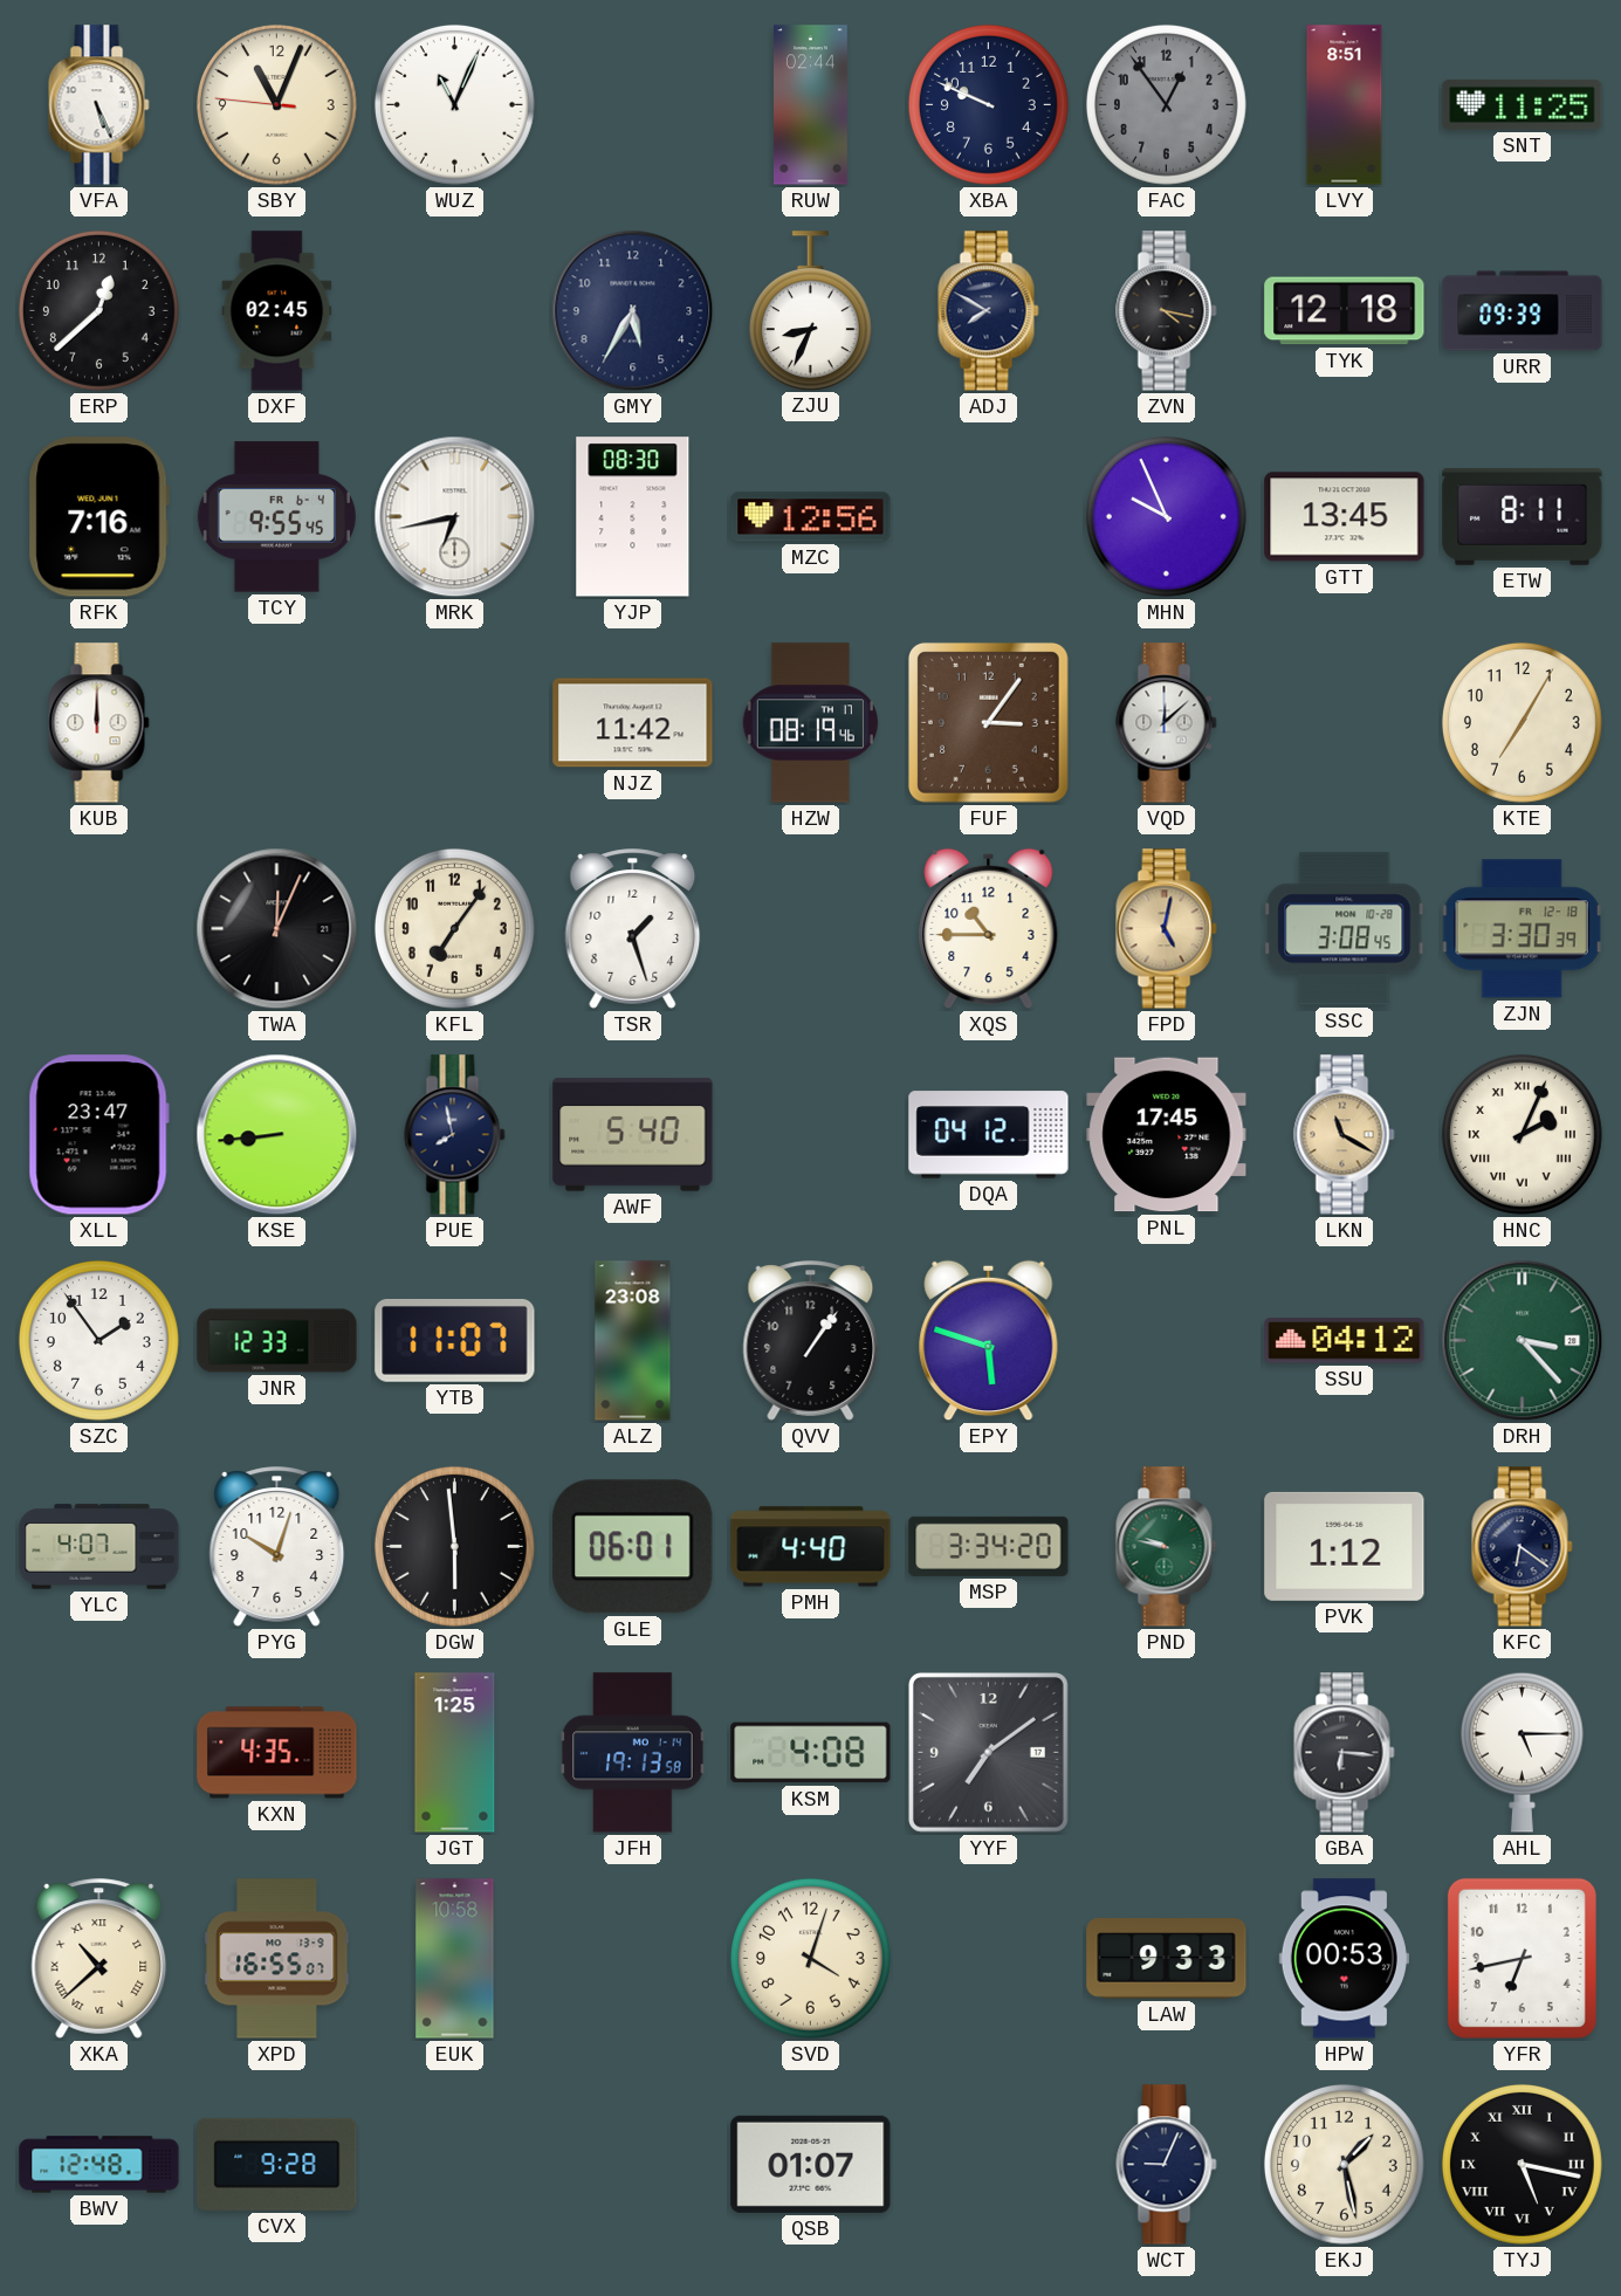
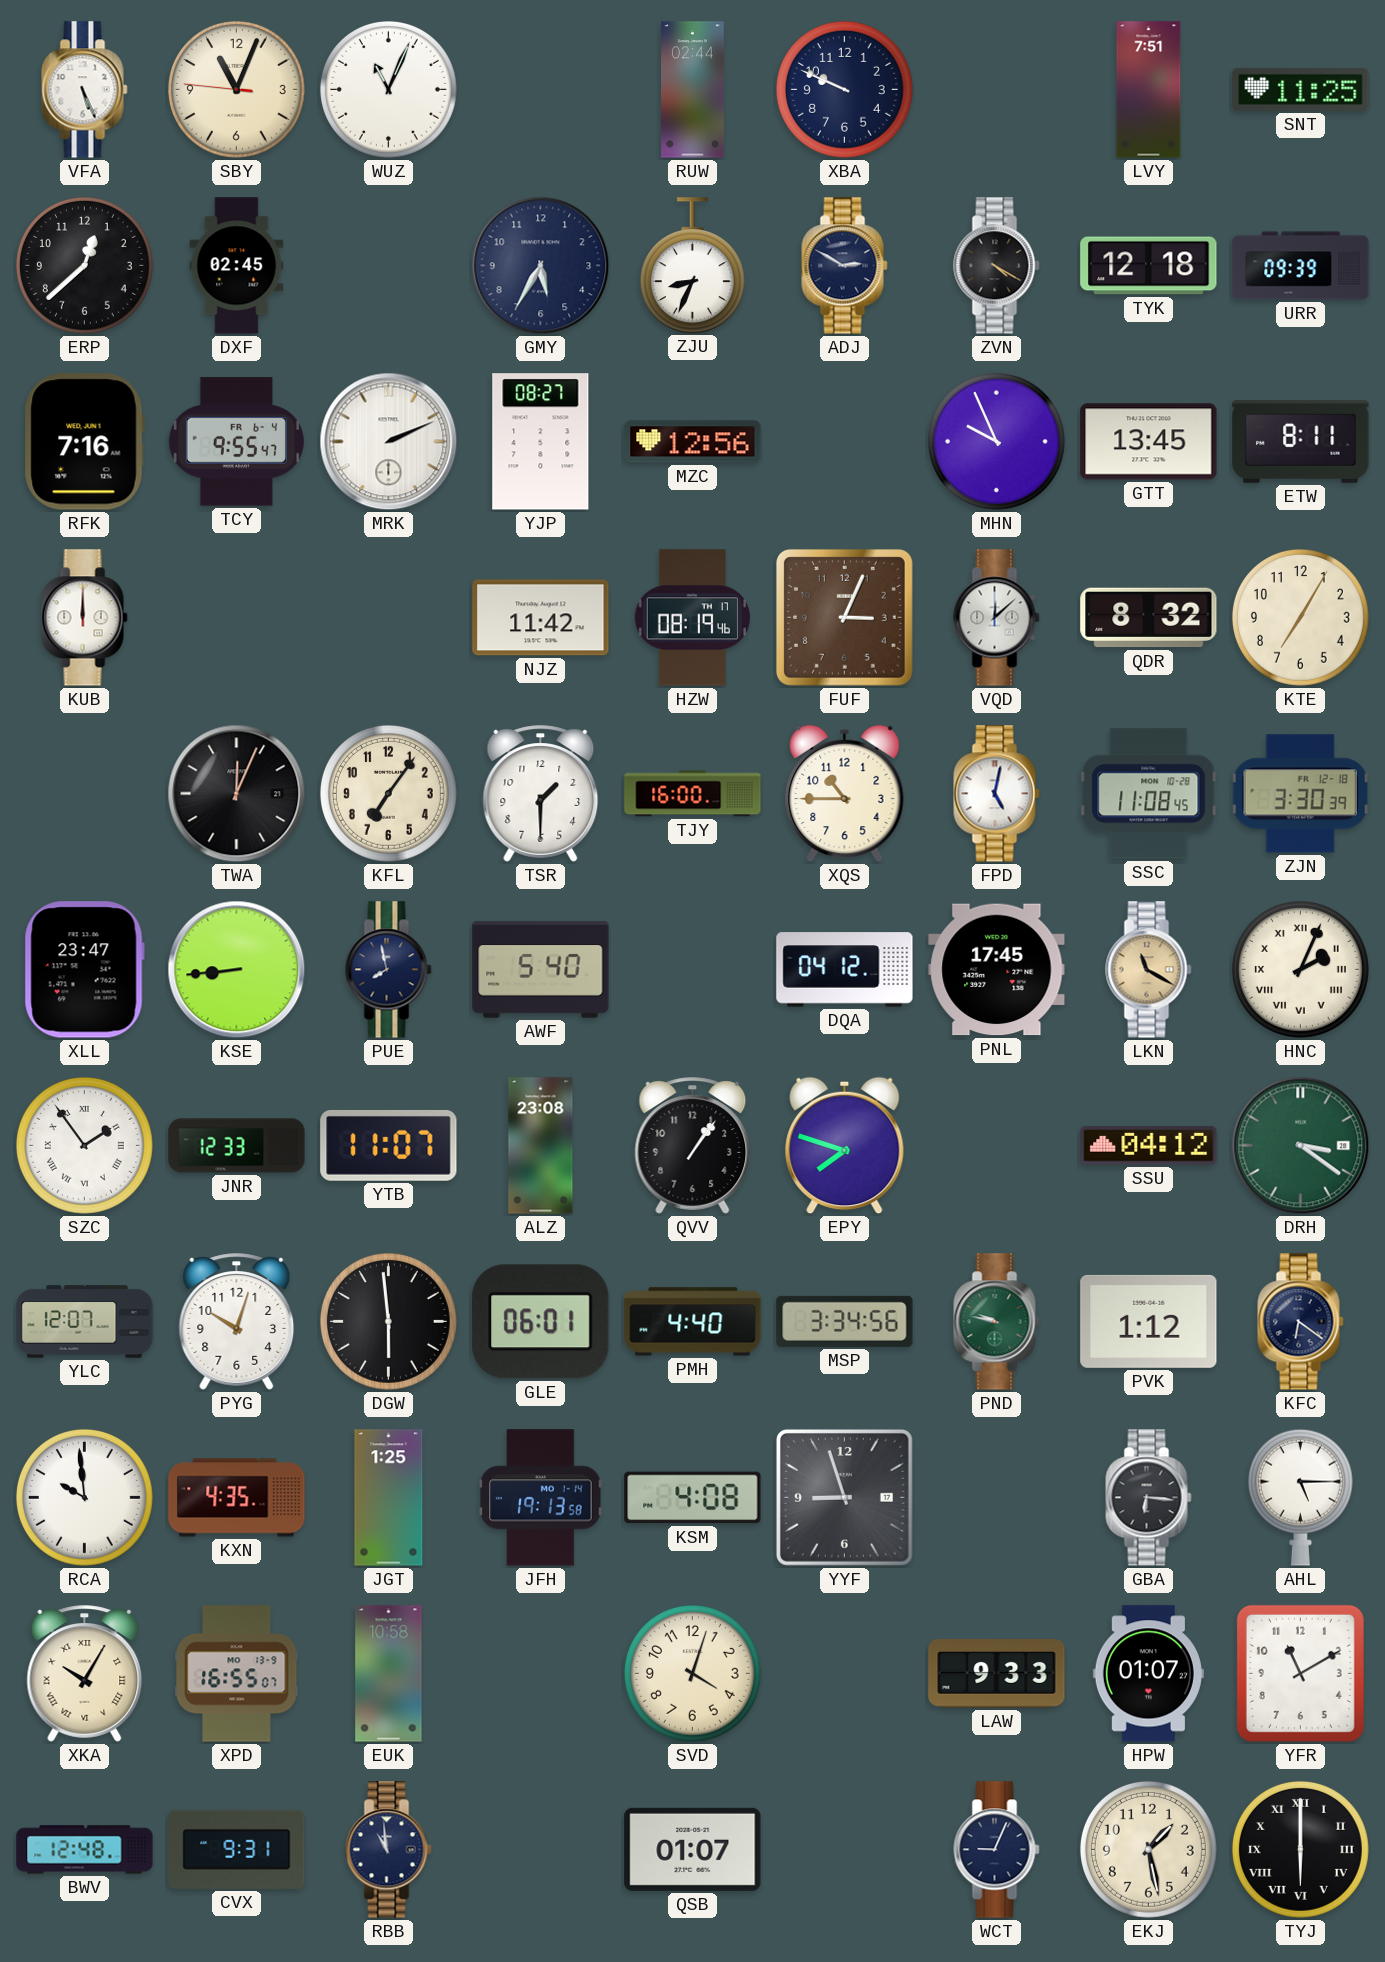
FAC: 12:54 -> none (1166, 104)
LVY: 8:51 -> 7:51 (1149, 90)
ADJ: 7:50 -> 2:50 (845, 266)
ZVN: 4:17 -> 4:20 (997, 266)
TCY: 9:55:45 -> 9:55:47 (236, 442)
MRK: 6:43 -> 2:11 (389, 442)
YJP: 08:30 -> 08:27 (541, 442)
FUF: 3:06 -> 3:04 (844, 617)
QDR: none -> 8:32 (1149, 618)
TSR: 1:27 -> 1:30 (541, 794)
TJY: none -> 16:00 (693, 794)
FPD dial: champagne -> white (997, 794)
SSC: 3:08 -> 11:08 (1149, 794)
SZC numerals: Arabic -> Roman (84, 1145)
EPY: 5:48 -> 7:48 (845, 1146)
DRH: 3:23 -> 3:21 (1301, 1146)
YLC: 4:07 -> 12:07 (85, 1322)
MSP: 3:34:20 -> 3:34:56 (845, 1321)
RCA: none -> 9:59 (84, 1497)
YYF: 7:09 -> 8:57 (844, 1497)
XKA: 10:38 -> 10:05 (85, 1674)
HPW: 00:53 -> 01:07 (1148, 1674)
YFR: 6:43 -> 11:10 (1300, 1673)
CVX: 9:28 -> 9:31 (237, 1849)
RBB: none -> 10:59 (389, 1850)
TYJ: 5:17 -> 6:00 (1300, 1849)
